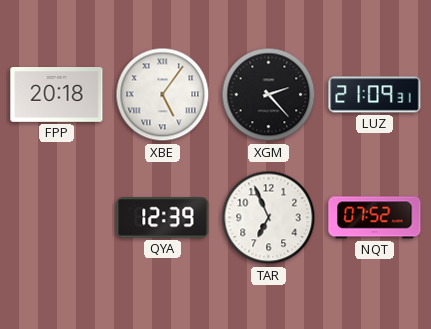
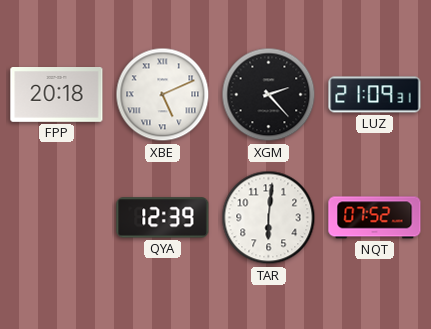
XBE: 5:06 -> 5:11 (163, 95)
TAR: 6:56 -> 6:01 (269, 218)
